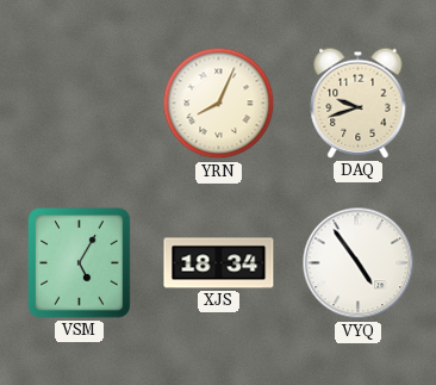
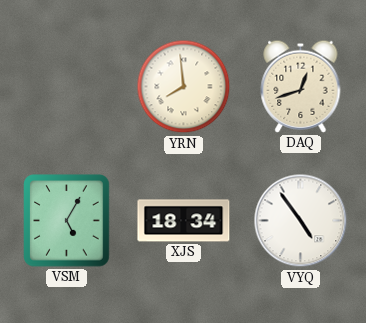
YRN: 8:04 -> 7:59 (184, 87)
DAQ: 9:42 -> 12:42 (301, 86)
